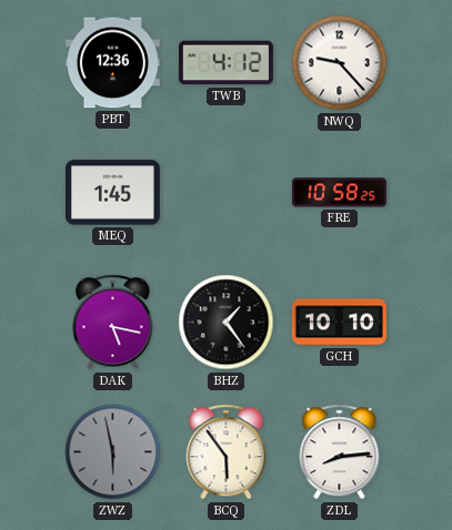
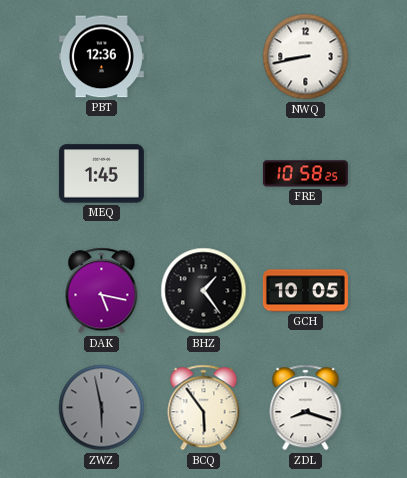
TWB: 4:12 -> none (225, 63)
NWQ: 9:23 -> 8:43 (306, 57)
GCH: 10:10 -> 10:05 (305, 291)
ZDL: 8:14 -> 8:18 (306, 408)
